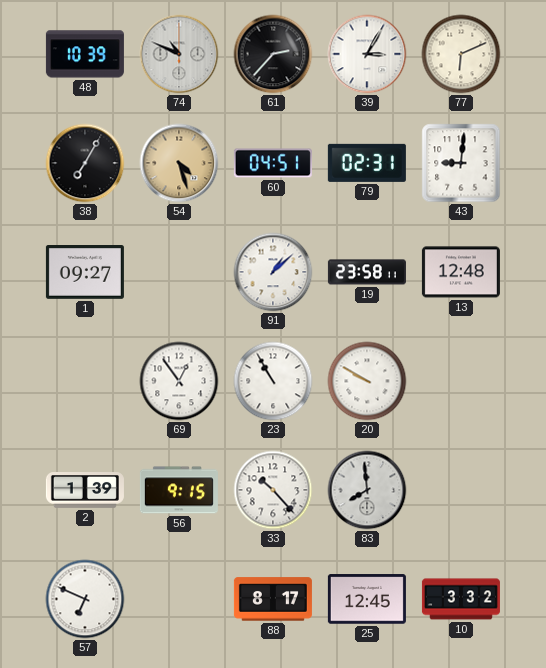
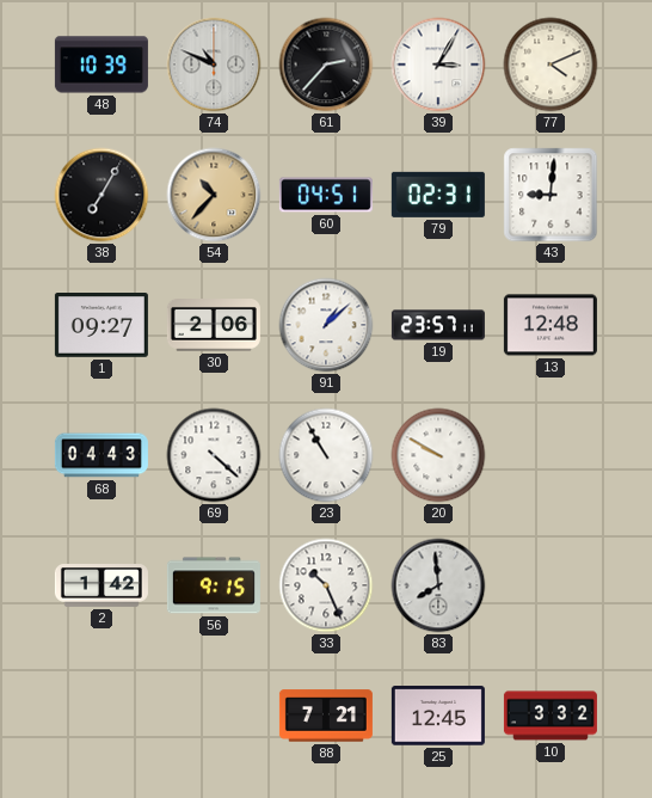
77: 6:11 -> 4:11 (550, 65)
54: 4:27 -> 10:37 (214, 195)
30: none -> 2:06 (214, 326)
19: 23:58 -> 23:57 (438, 325)
68: none -> 04:43 (102, 455)
69: 12:54 -> 4:22 (214, 455)
2: 1:39 -> 1:42 (102, 587)
33: 10:23 -> 10:26 (326, 585)
57: 6:49 -> none (85, 599)
88: 8:17 -> 7:21 (326, 716)
